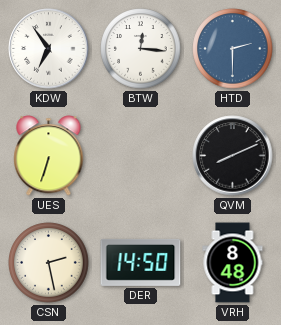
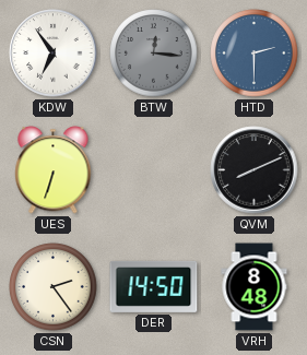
BTW dial: white -> grey (154, 54)
CSN: 2:28 -> 2:24 (54, 287)
